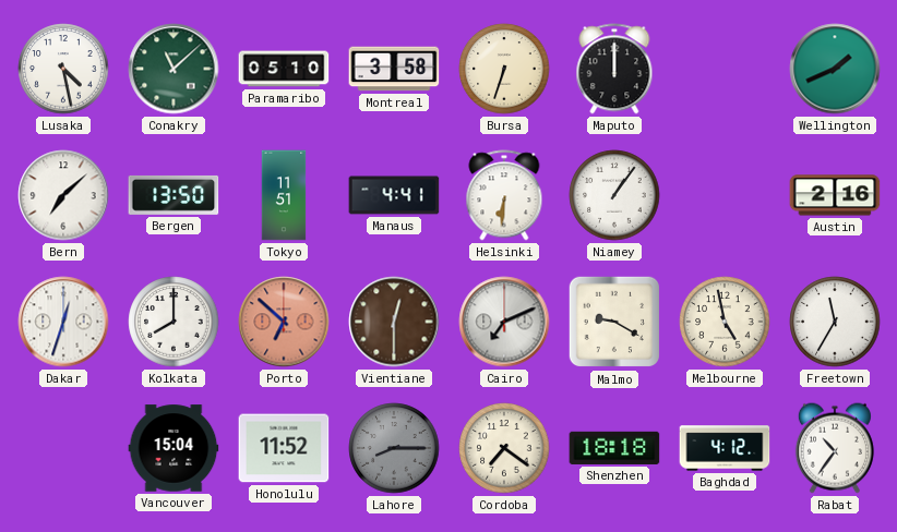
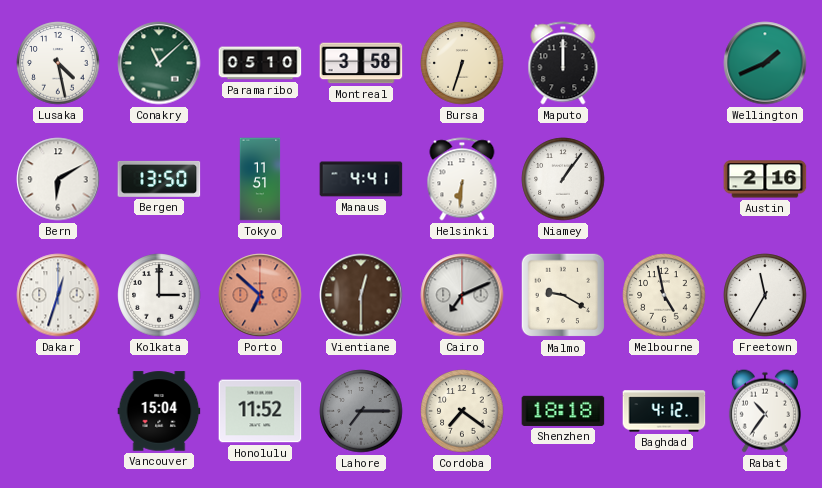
Bern: 7:08 -> 6:10 (58, 179)
Kolkata: 8:00 -> 3:00 (159, 295)
Lahore: 8:15 -> 7:15 (361, 411)
